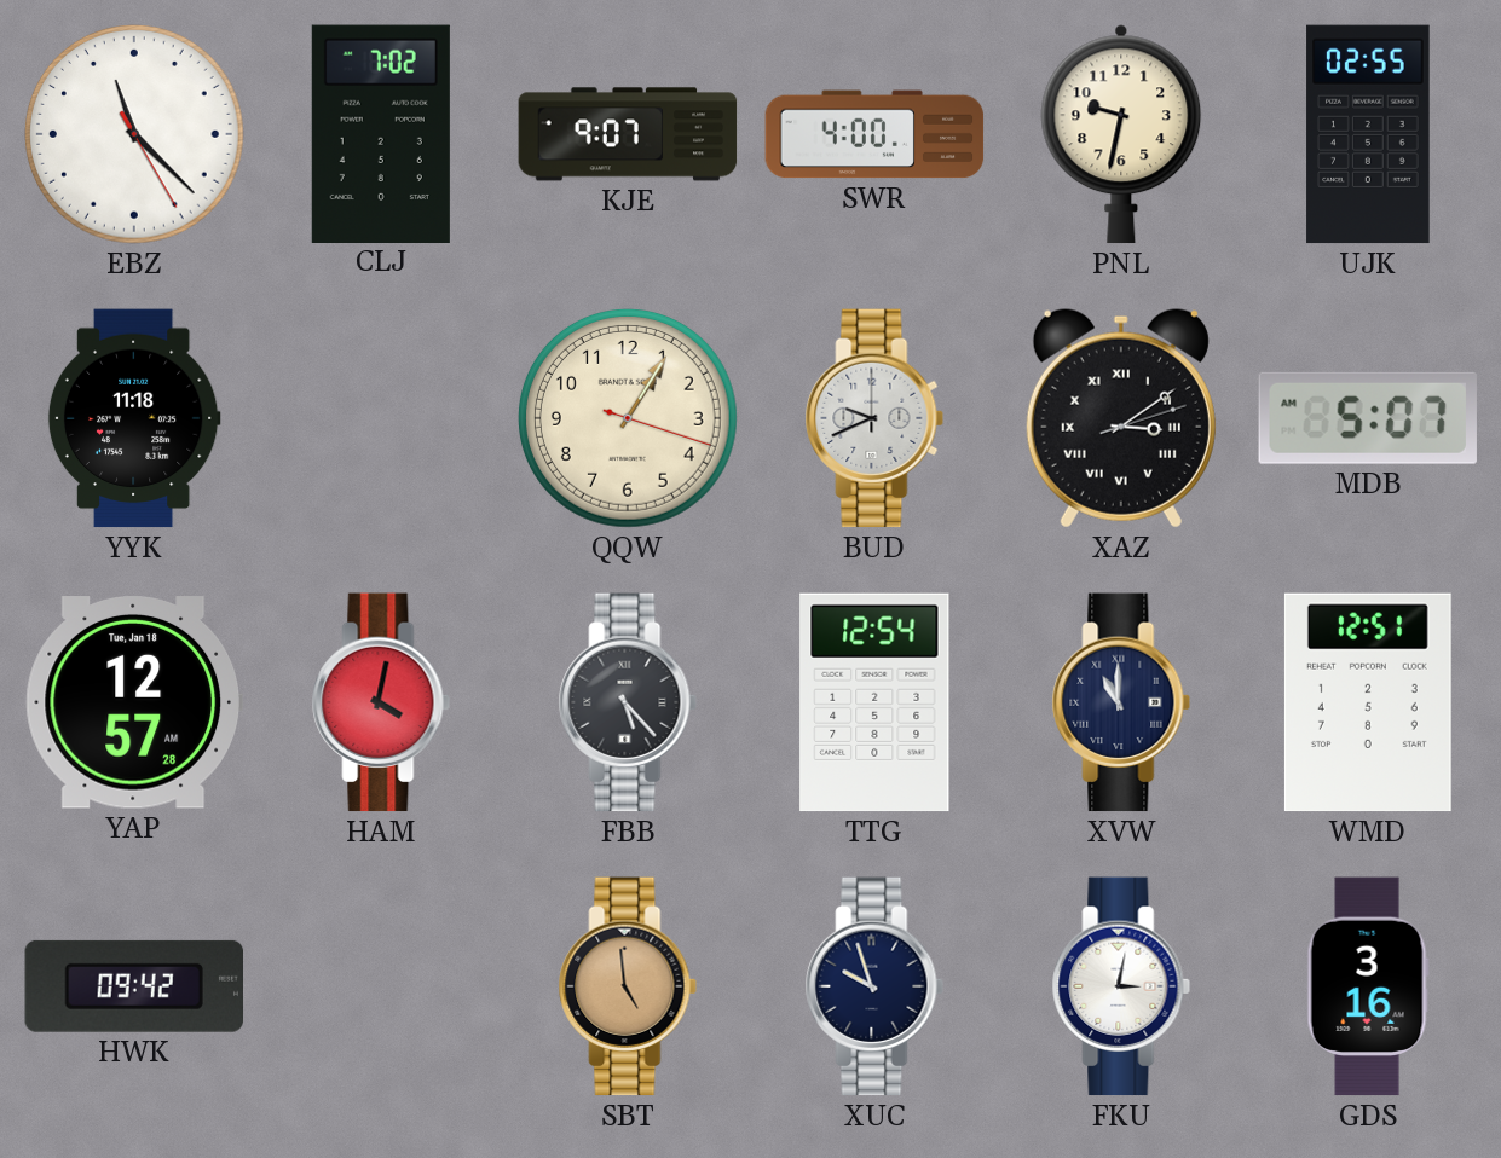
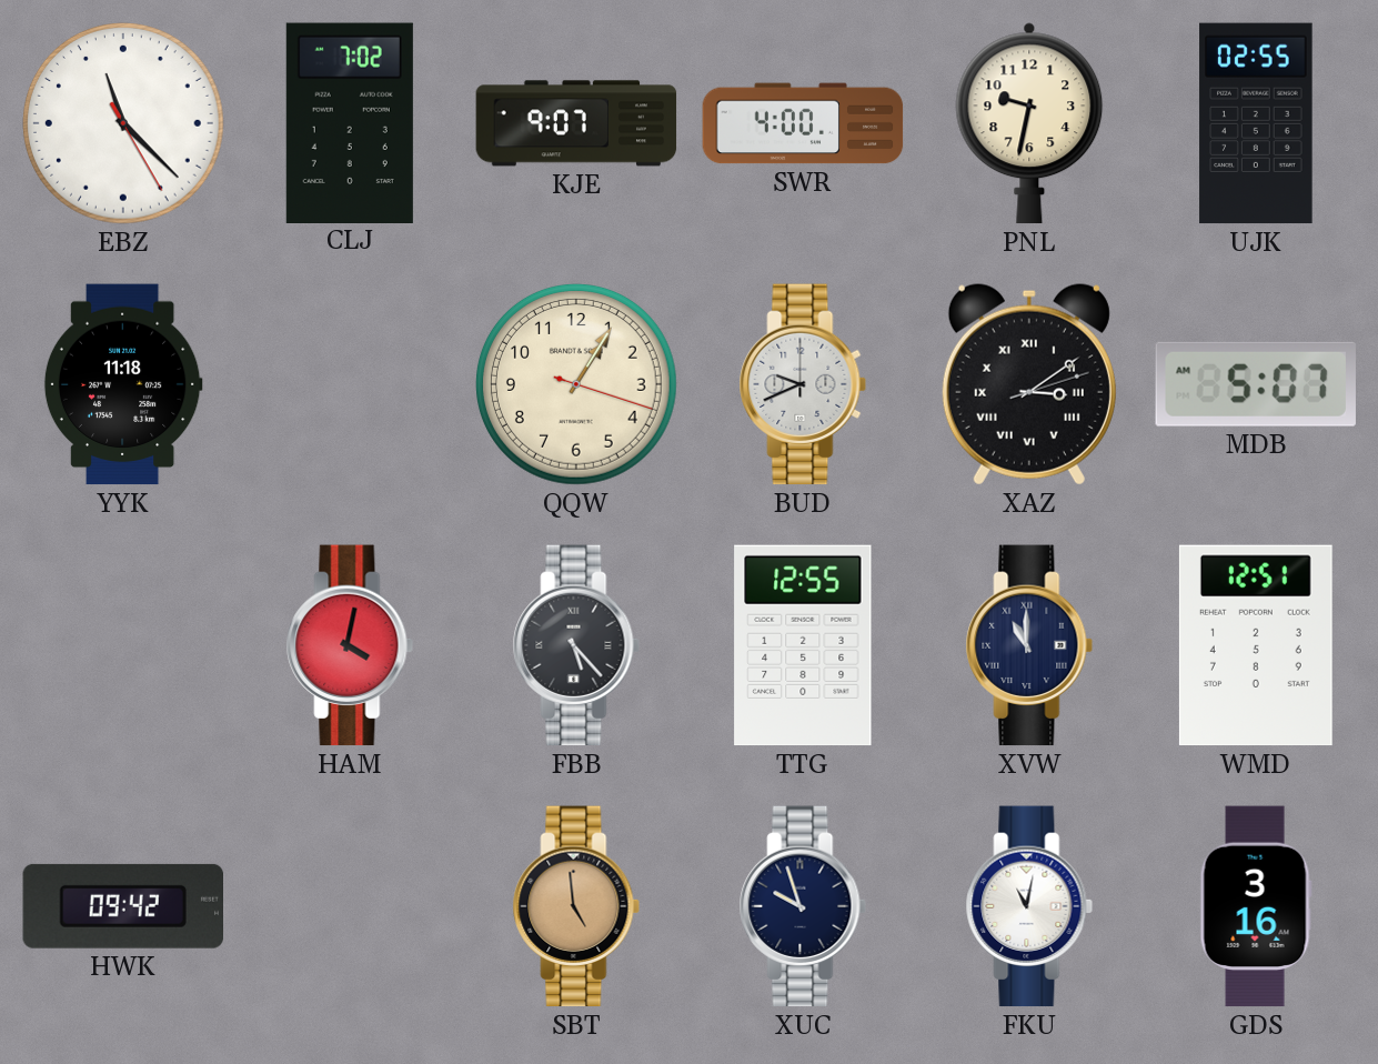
YAP: 12:57 -> none (133, 702)
TTG: 12:54 -> 12:55 (803, 645)
FKU: 3:02 -> 11:02 (1029, 906)
